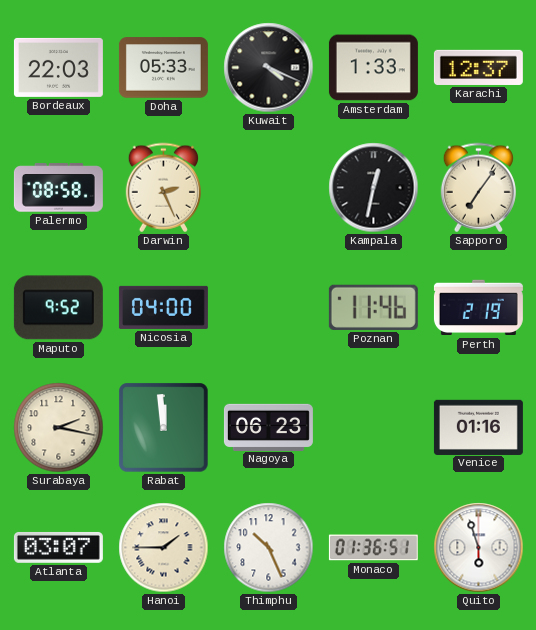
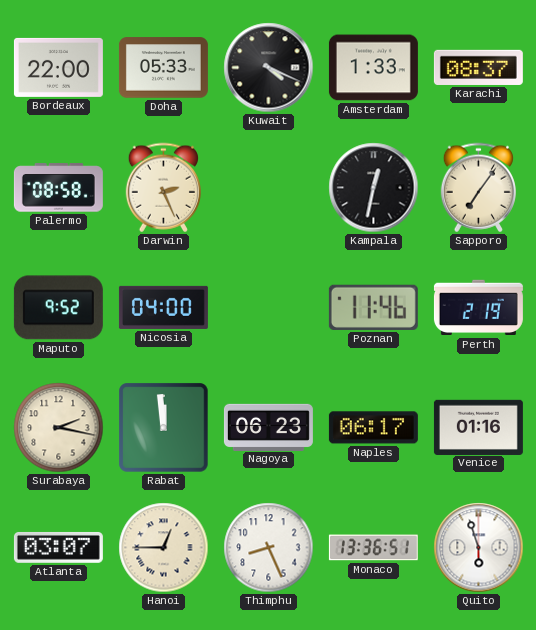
Bordeaux: 22:03 -> 22:00 (58, 67)
Karachi: 12:37 -> 08:37 (478, 67)
Naples: none -> 06:17 (373, 428)
Hanoi: 1:45 -> 12:45 (164, 548)
Thimphu: 10:26 -> 8:26 (269, 548)
Monaco: 01:36 -> 13:36 (373, 548)
